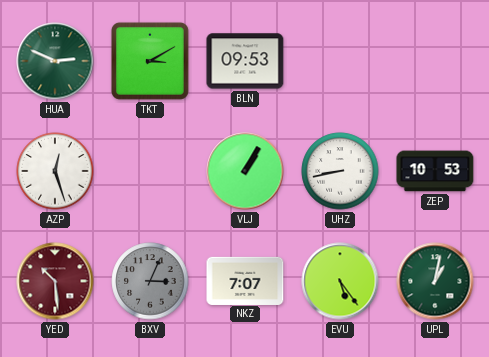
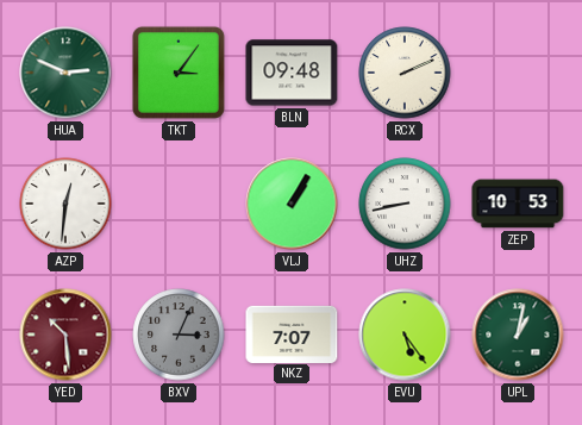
TKT: 3:10 -> 3:06 (179, 73)
BLN: 09:53 -> 09:48 (292, 73)
RCX: none -> 2:11 (405, 73)
AZP: 12:27 -> 12:31 (65, 204)
